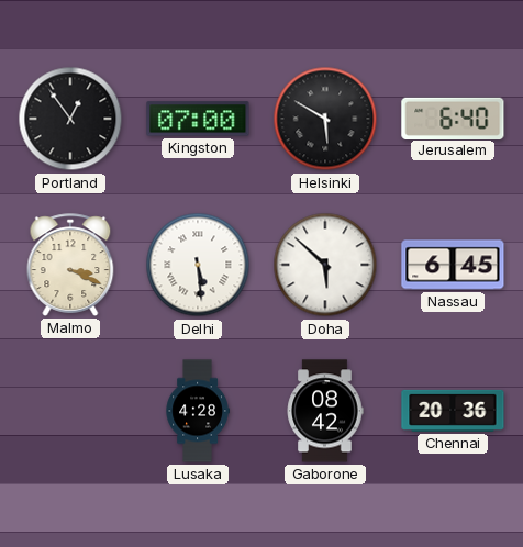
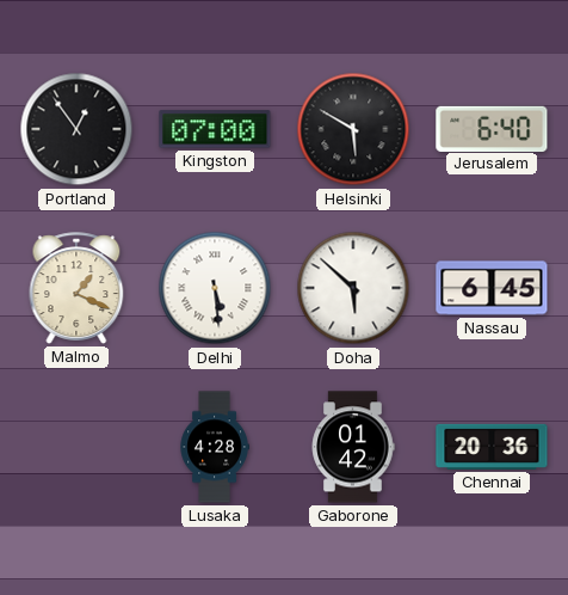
Malmo: 3:19 -> 1:19 (76, 288)
Gaborone: 08:42 -> 01:42 (353, 447)
